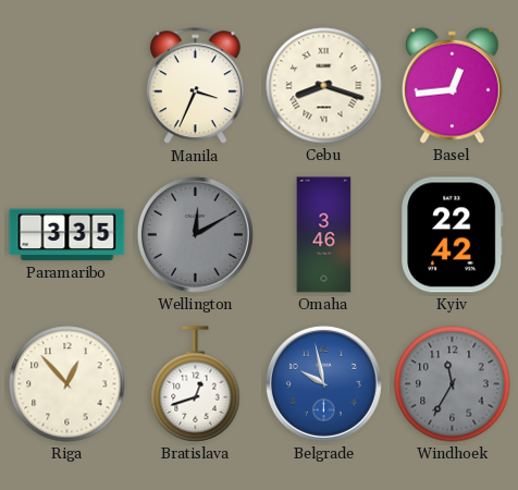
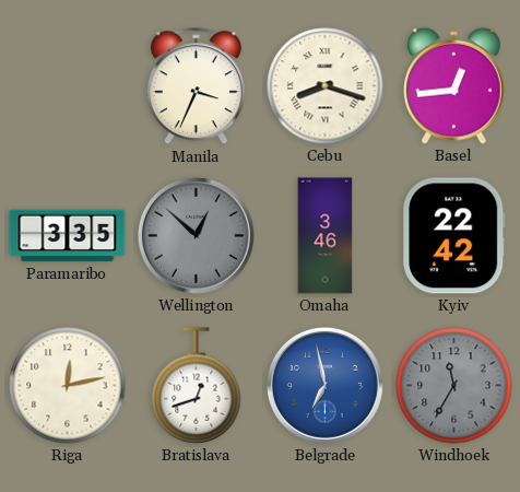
Wellington: 12:10 -> 12:52 (196, 235)
Riga: 12:53 -> 12:13 (68, 386)
Belgrade: 9:58 -> 6:58 (324, 385)
